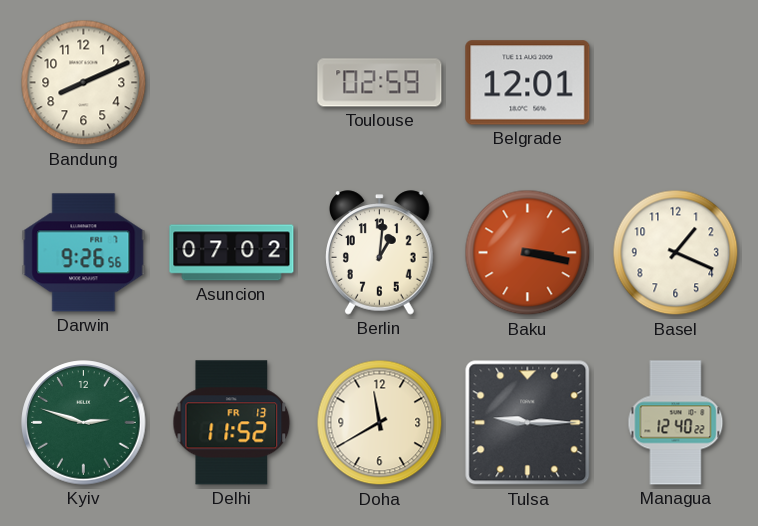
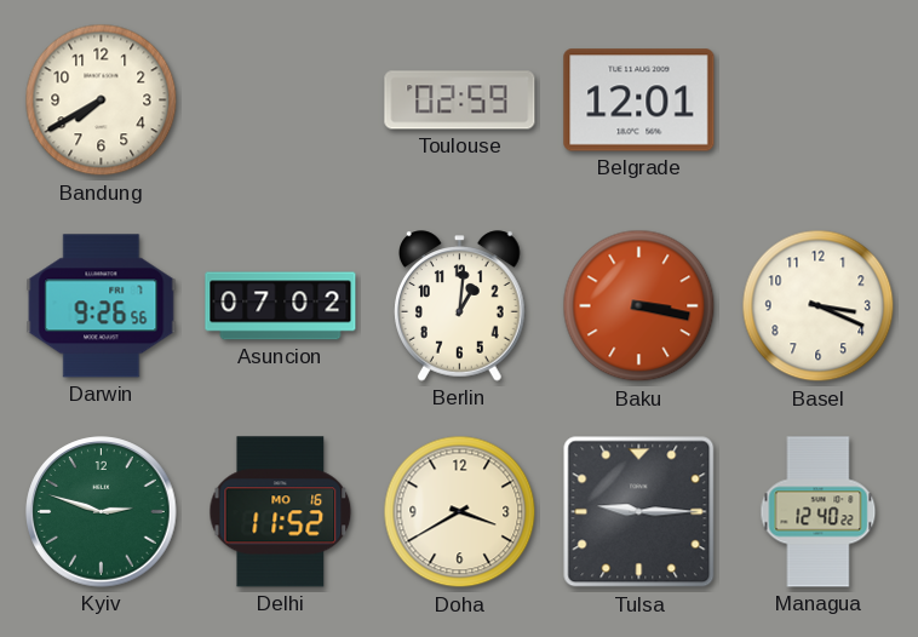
Bandung: 8:11 -> 7:40 (102, 101)
Basel: 1:19 -> 3:19 (819, 306)
Delhi date: FR 13 -> MO 16 (281, 512)
Doha: 11:40 -> 3:40 (460, 512)
